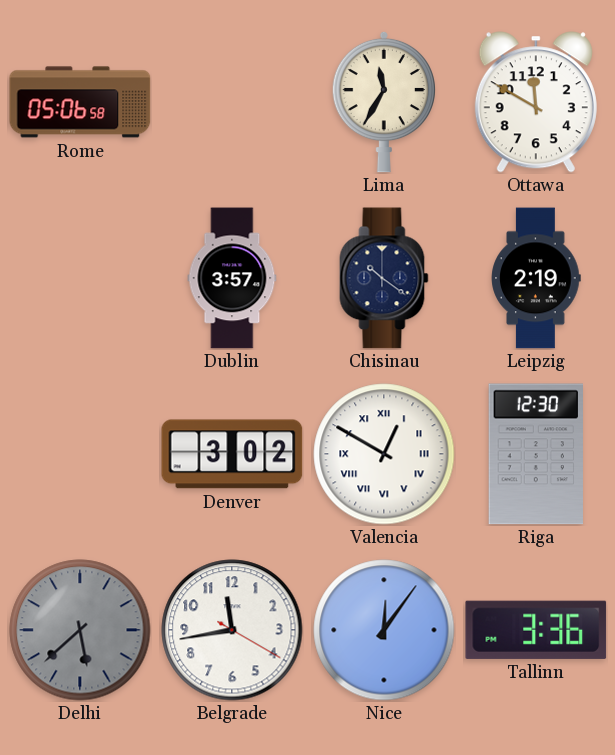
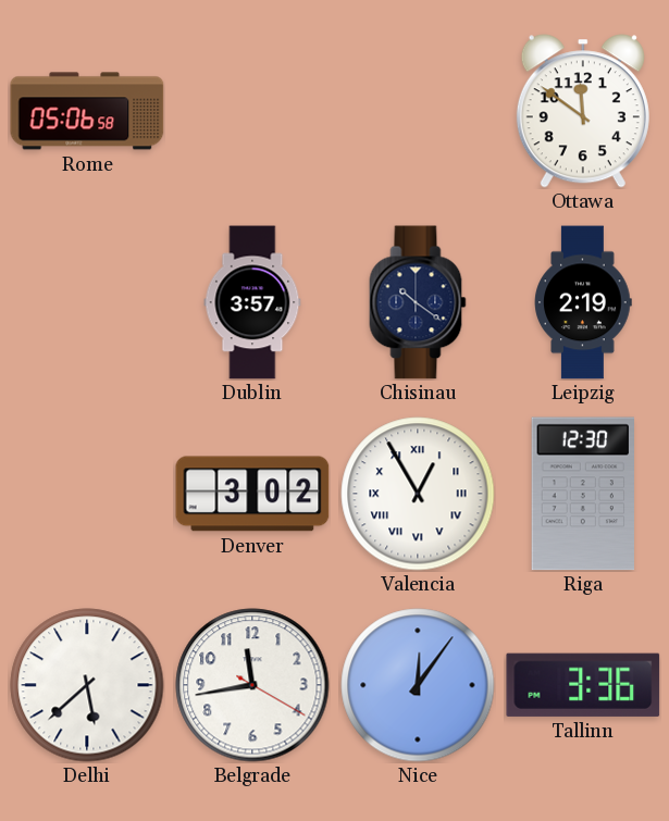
Lima: 11:35 -> none (384, 102)
Ottawa: 11:50 -> 11:51 (583, 111)
Valencia: 12:50 -> 12:55 (418, 494)
Delhi dial: grey -> white (87, 685)
